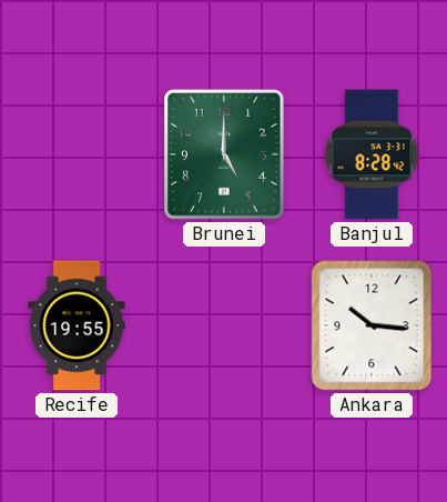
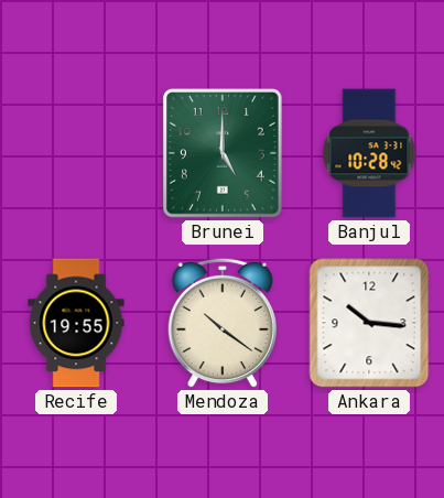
Banjul: 8:28 -> 10:28 (369, 153)
Mendoza: none -> 10:21 (221, 323)
